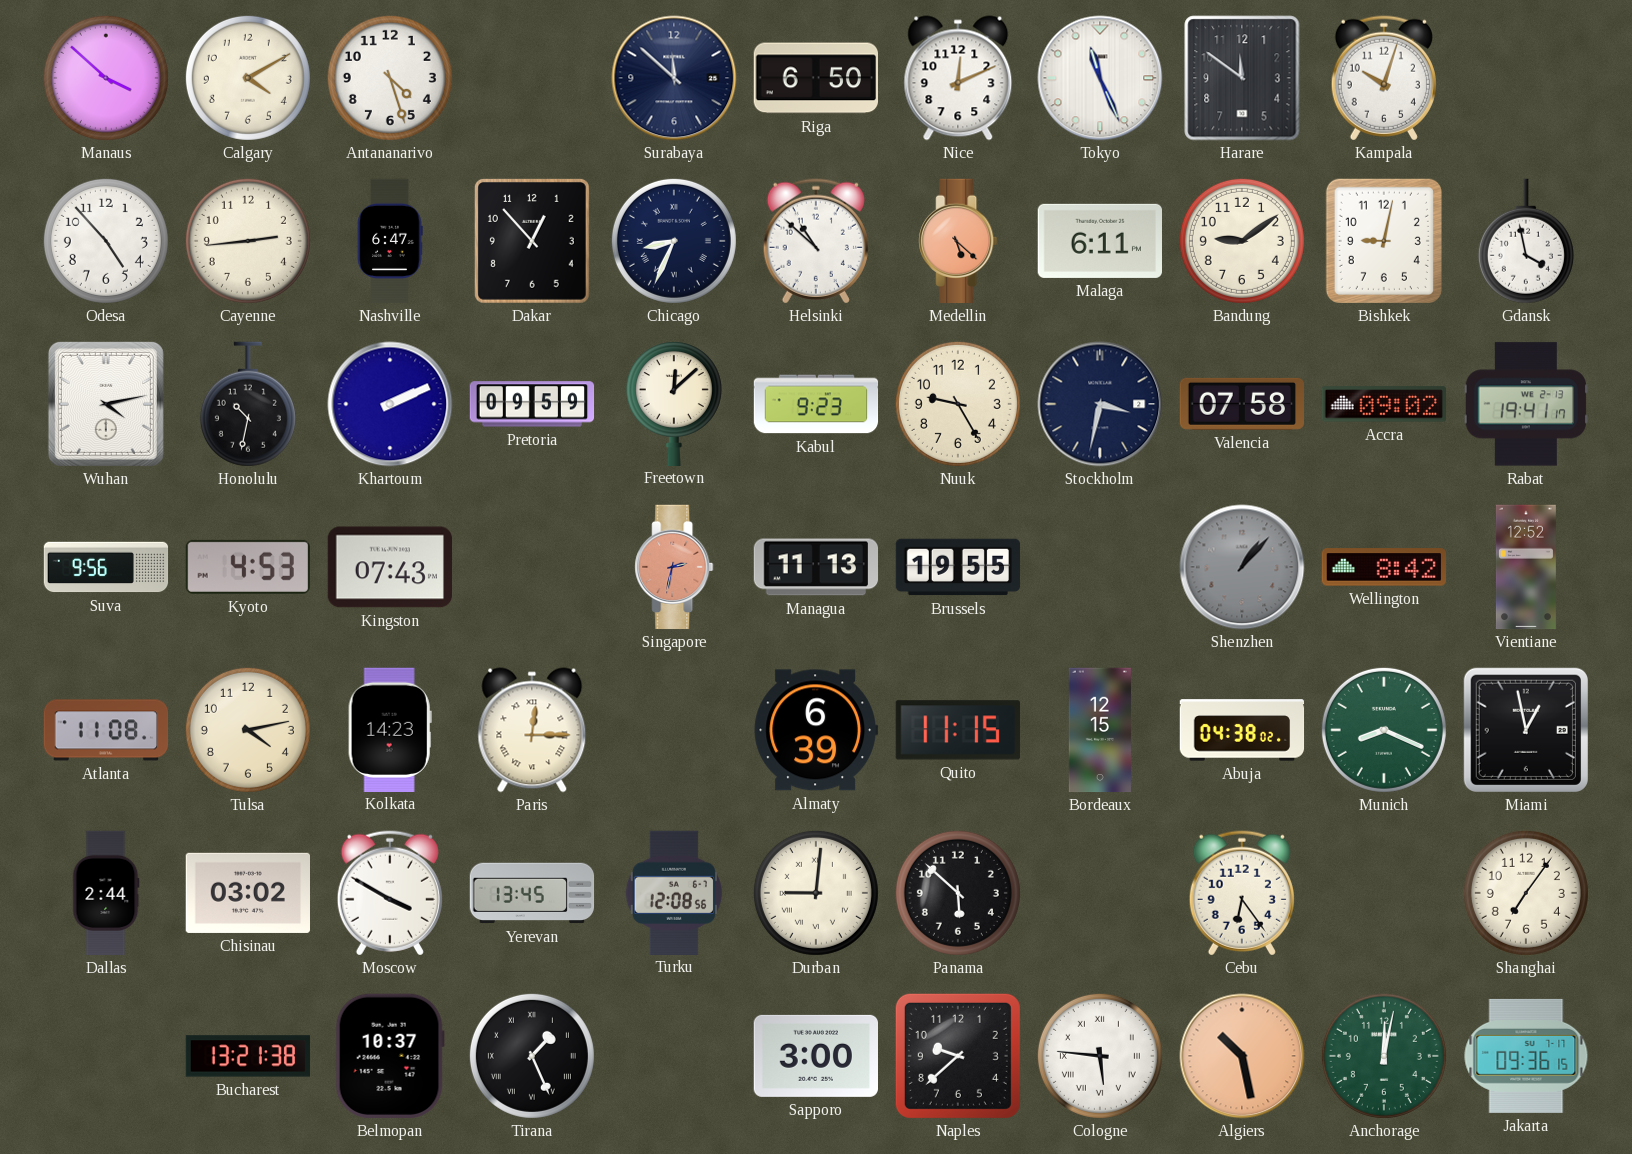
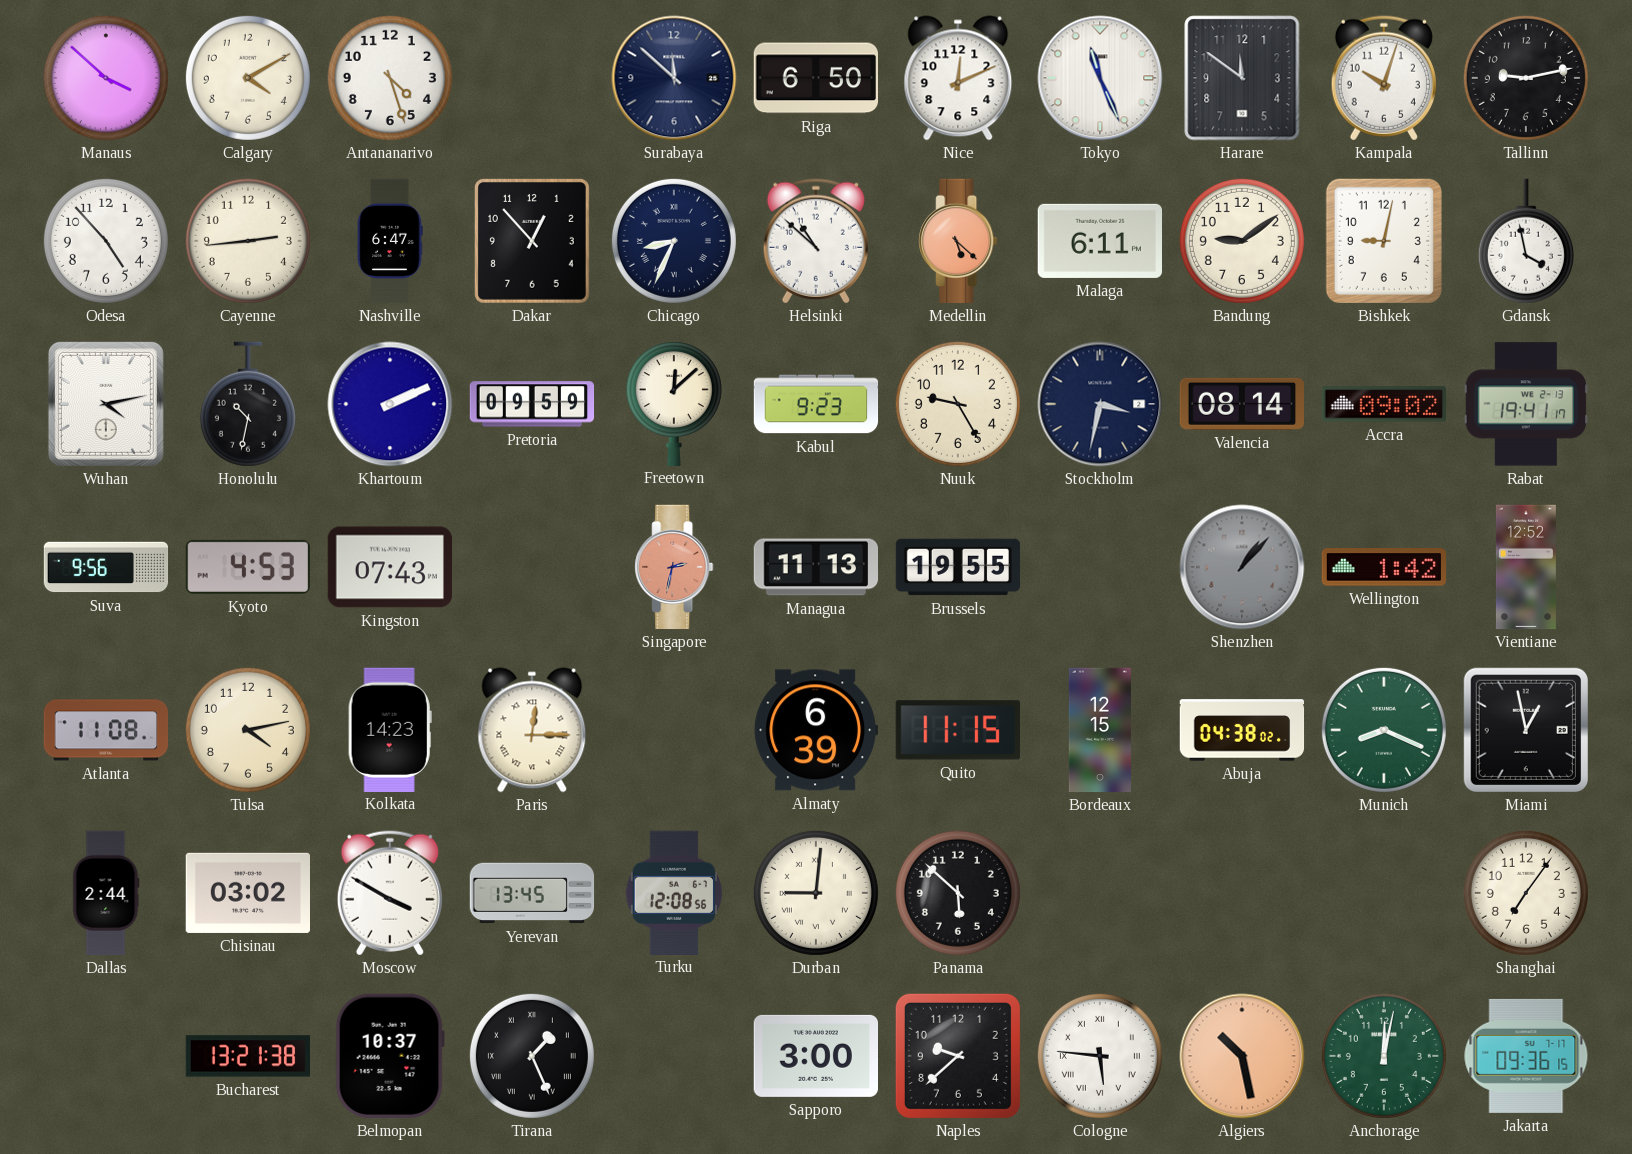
Tallinn: none -> 9:13 (1526, 78)
Valencia: 07:58 -> 08:14 (1241, 404)
Wellington: 8:42 -> 1:42 (1383, 567)
Cebu: 6:24 -> none (1242, 893)
